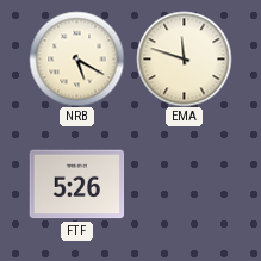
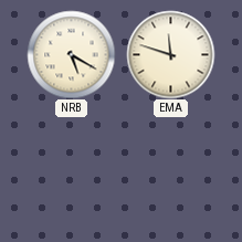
FTF: 5:26 -> none (76, 185)
